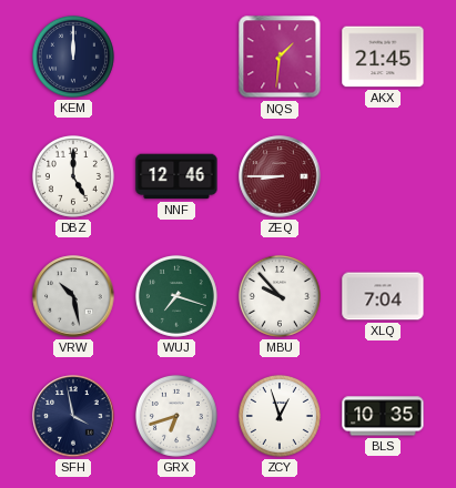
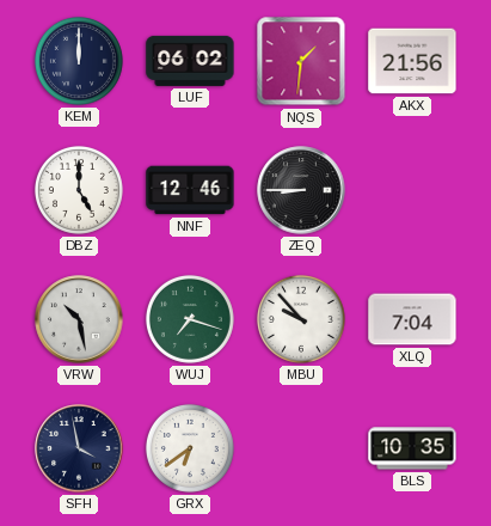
LUF: none -> 06:02 (190, 61)
AKX: 21:45 -> 21:56 (412, 61)
ZEQ dial: burgundy -> black (301, 190)
GRX: 6:42 -> 6:39 (190, 448)
ZCY: 12:57 -> none (280, 416)
